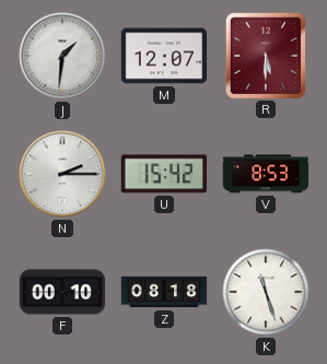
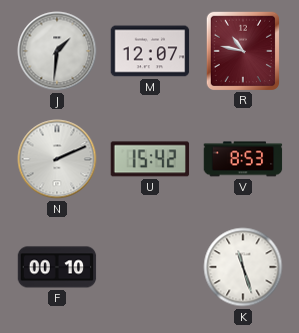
R: 5:30 -> 10:47 (242, 50)
N: 2:15 -> 2:11 (57, 159)
Z: 08:18 -> none (164, 292)
